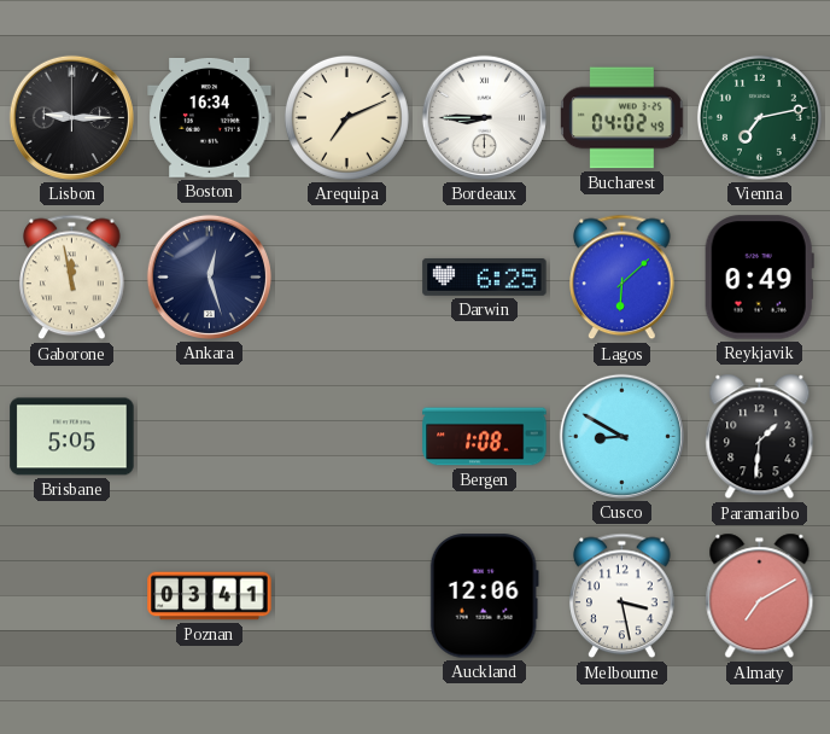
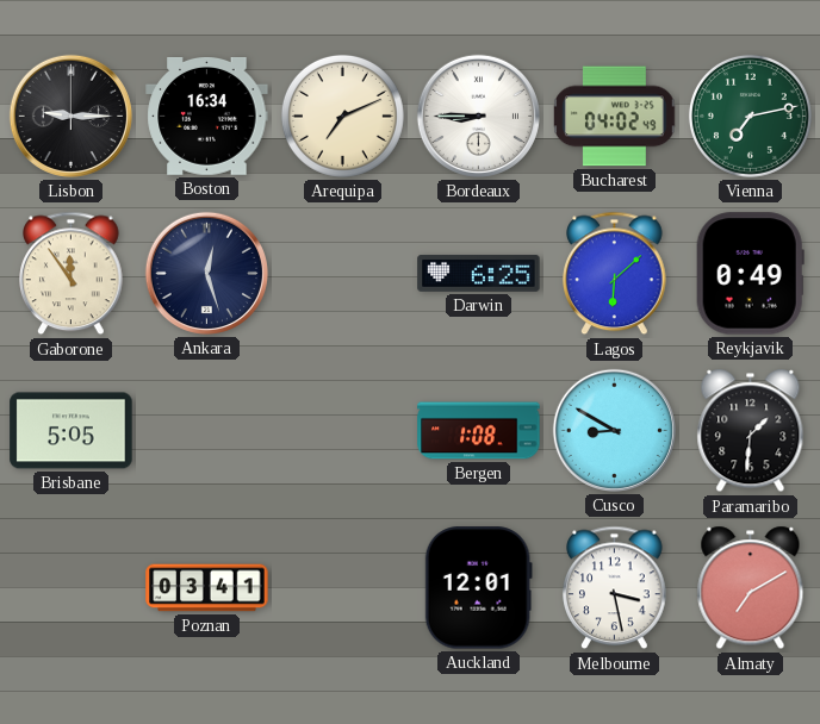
Gaborone: 11:58 -> 11:54 (72, 274)
Auckland: 12:06 -> 12:01 (478, 588)
